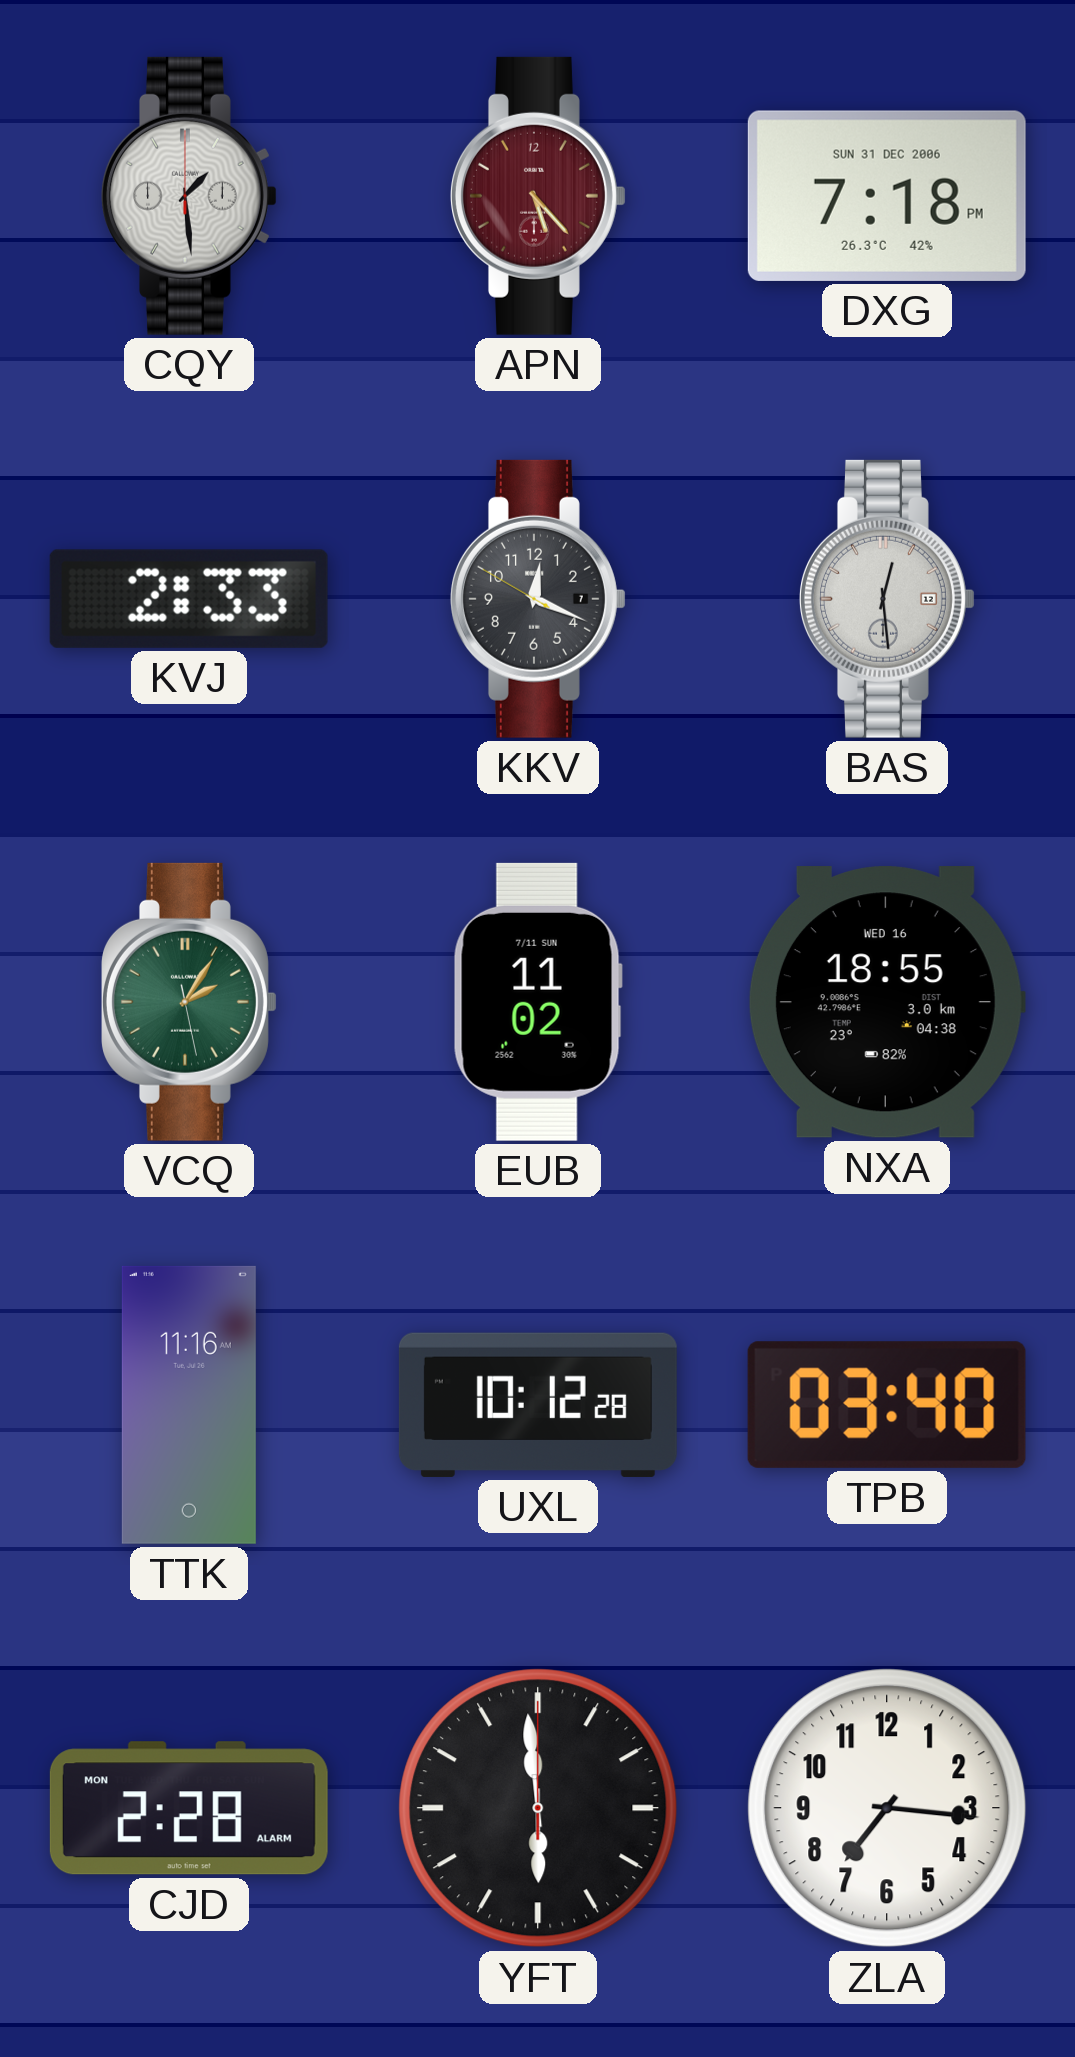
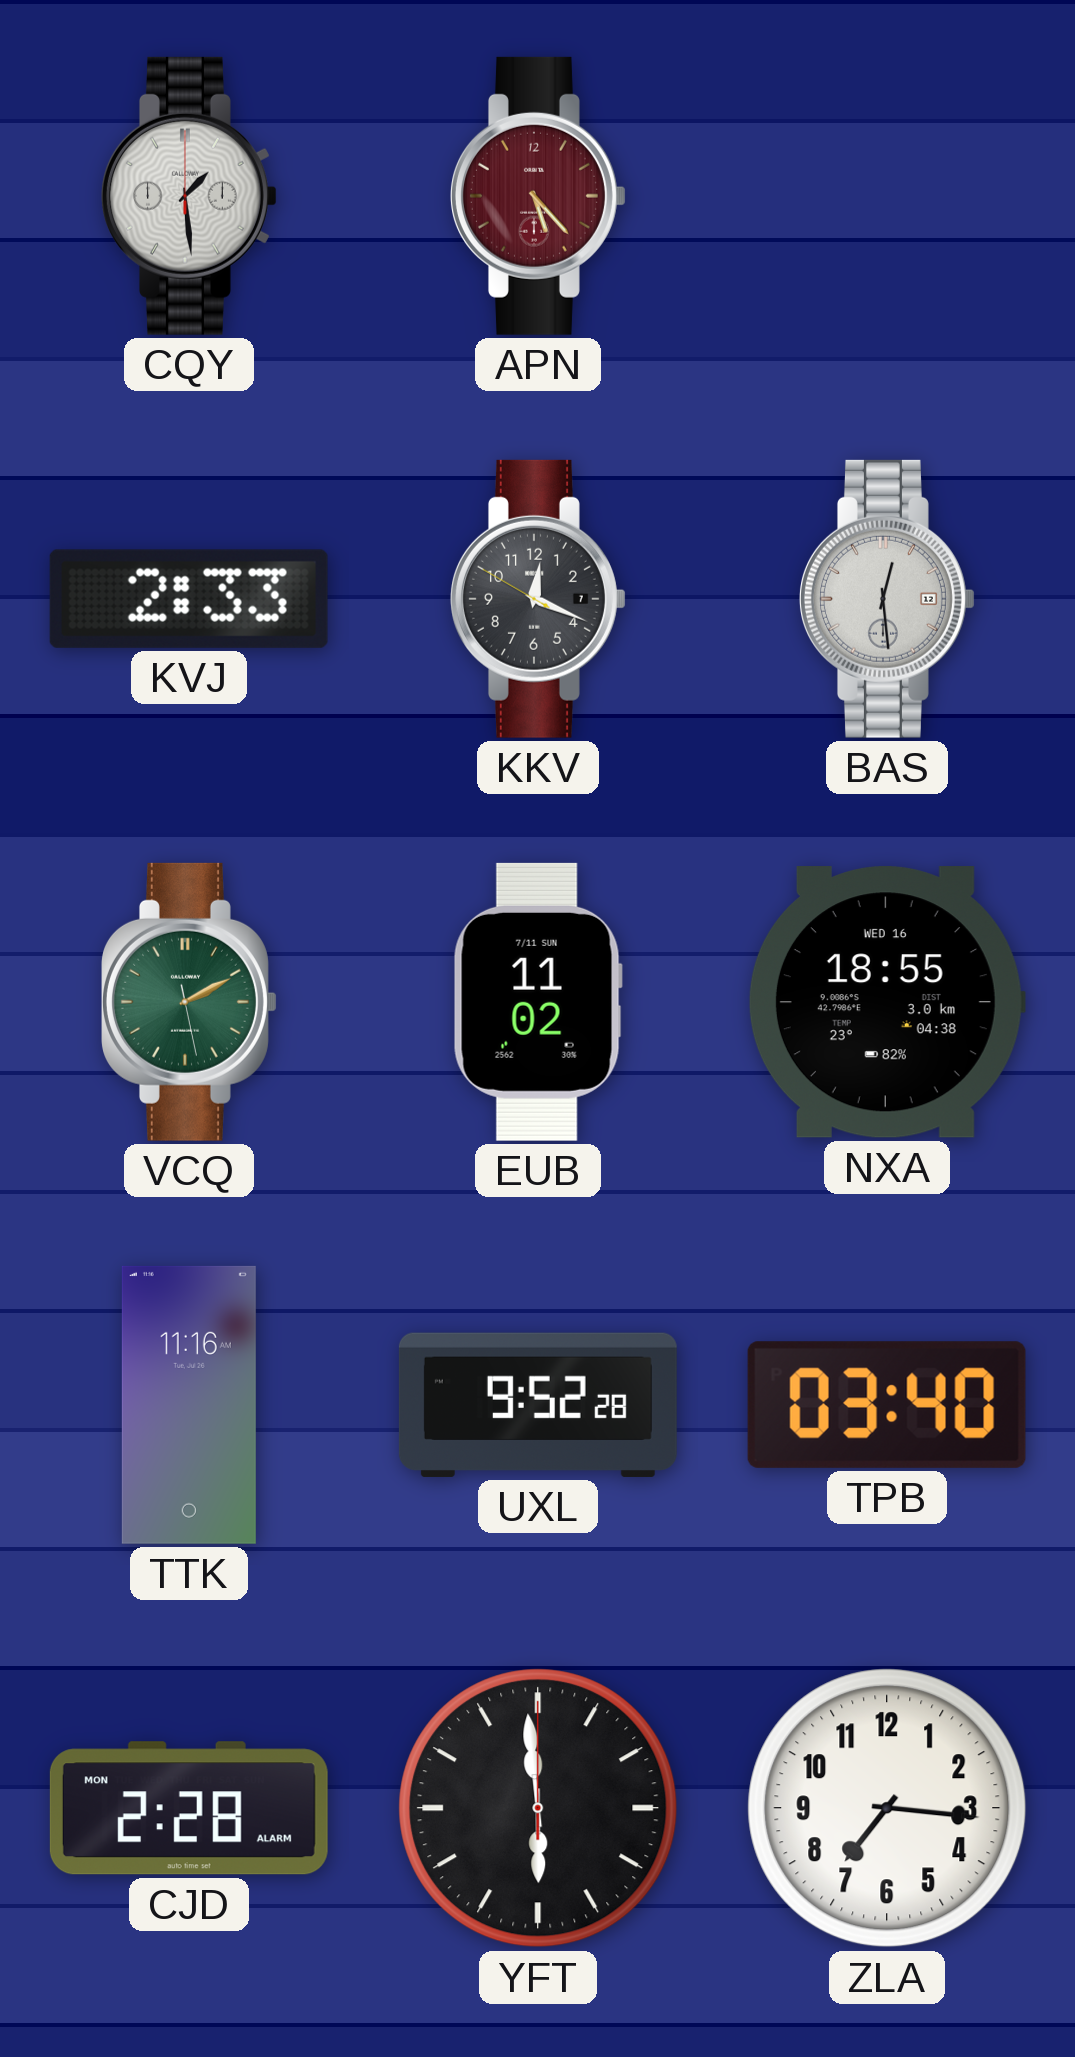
DXG: 7:18 -> none (887, 196)
VCQ: 2:05 -> 2:10 (190, 1002)
UXL: 10:12 -> 9:52 (538, 1405)
